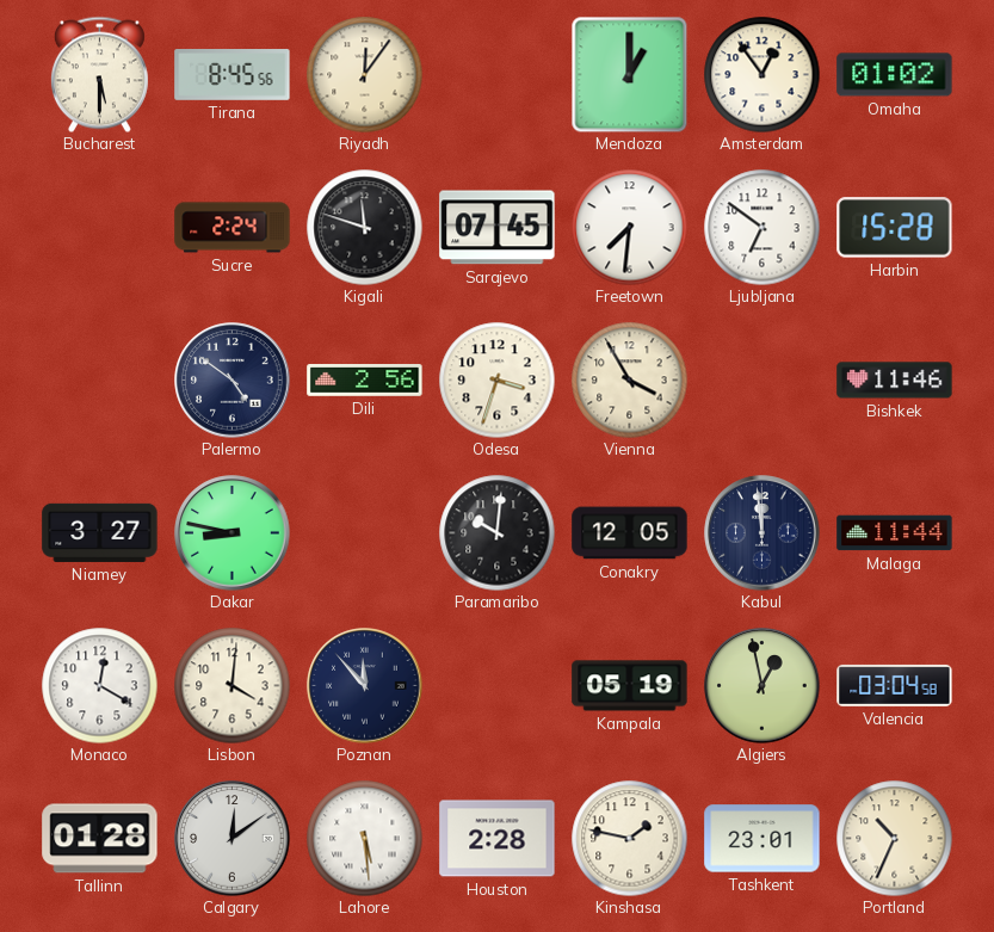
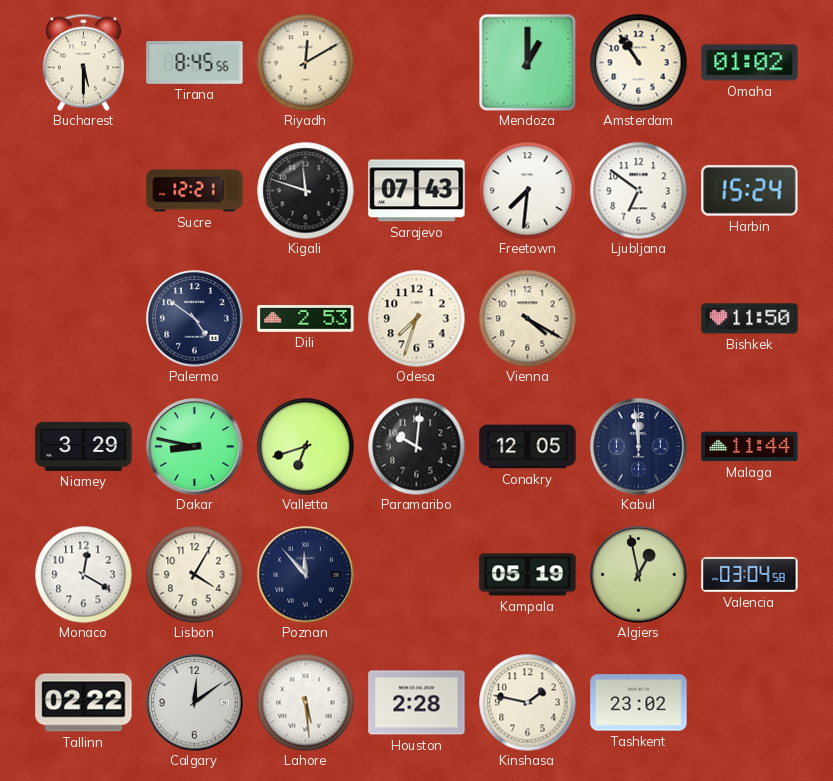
Riyadh: 12:06 -> 12:10 (305, 62)
Amsterdam: 12:54 -> 10:54 (638, 62)
Sucre: 2:24 -> 12:21 (195, 191)
Sarajevo: 07:45 -> 07:43 (417, 191)
Harbin: 15:28 -> 15:24 (750, 191)
Dili: 2:56 -> 2:53 (306, 319)
Odesa: 3:33 -> 7:33 (416, 318)
Vienna: 3:55 -> 4:20 (527, 318)
Bishkek: 11:46 -> 11:50 (750, 319)
Niamey: 3:27 -> 3:29 (84, 446)
Valletta: none -> 6:42 (305, 446)
Lisbon: 4:01 -> 4:05 (194, 574)
Tallinn: 01:28 -> 02:22 (84, 703)
Tashkent: 23:01 -> 23:02 (639, 703)
Portland: 10:34 -> none (894, 838)
